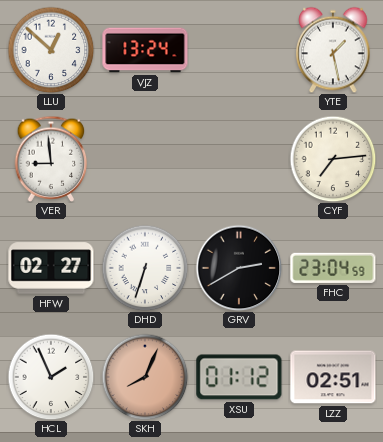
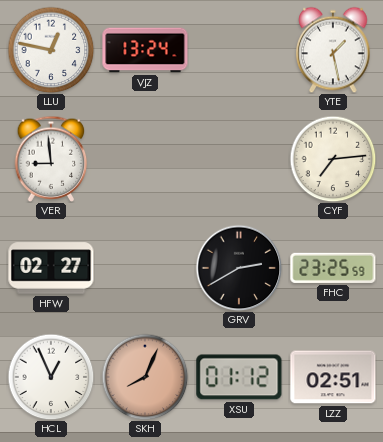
LLU: 12:52 -> 12:47 (51, 50)
DHD: 6:33 -> none (145, 268)
FHC: 23:04 -> 23:25 (333, 268)
HCL: 1:56 -> 12:56 (51, 377)
